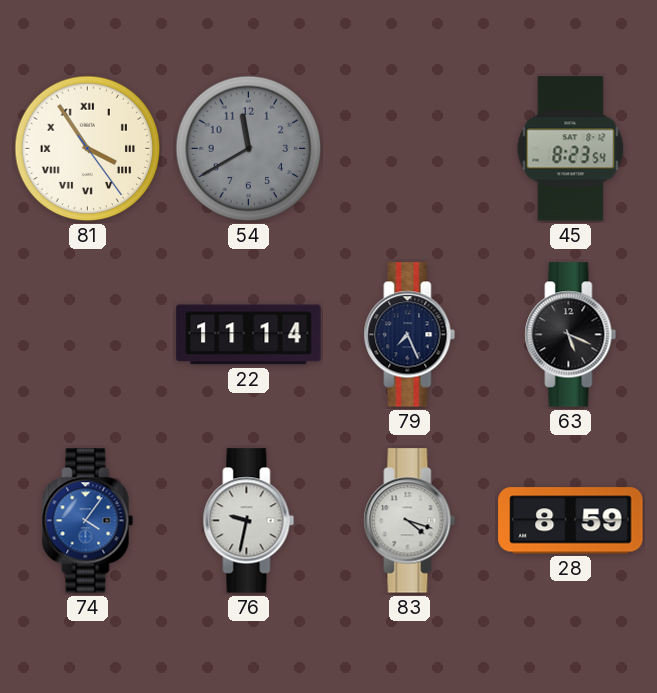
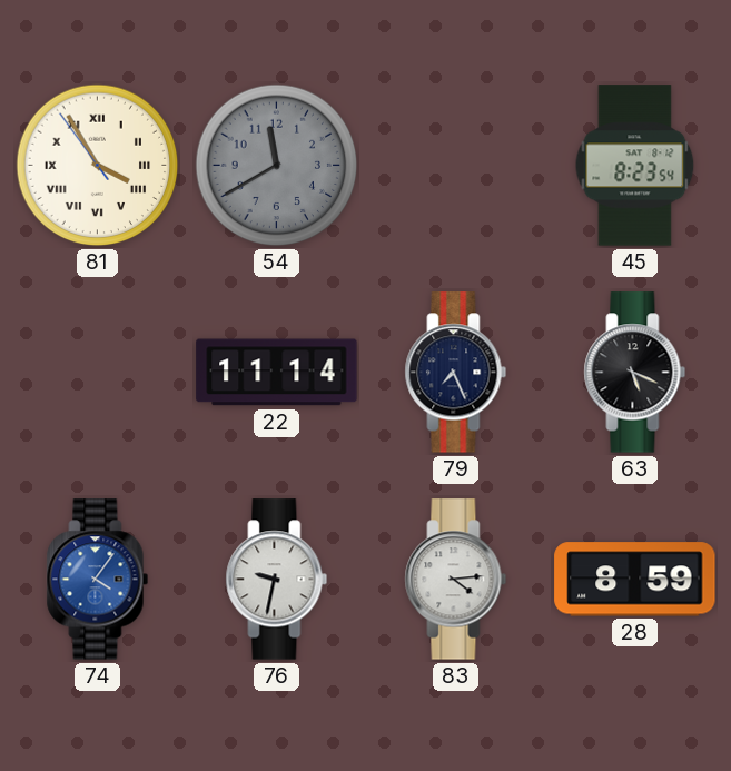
81: 3:54:24 -> 3:54:54 (98, 166)
83: 4:18 -> 4:14 (456, 580)
